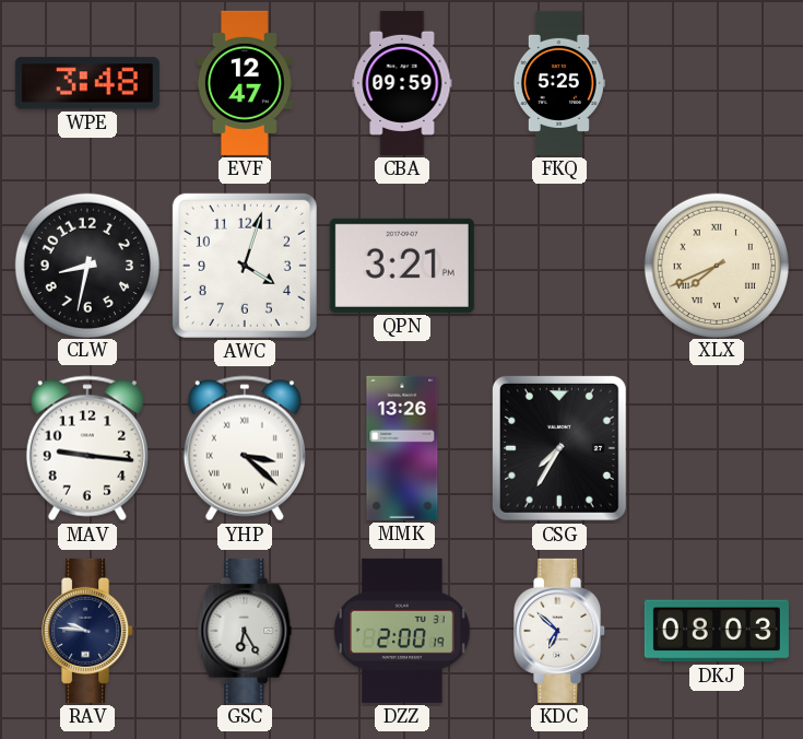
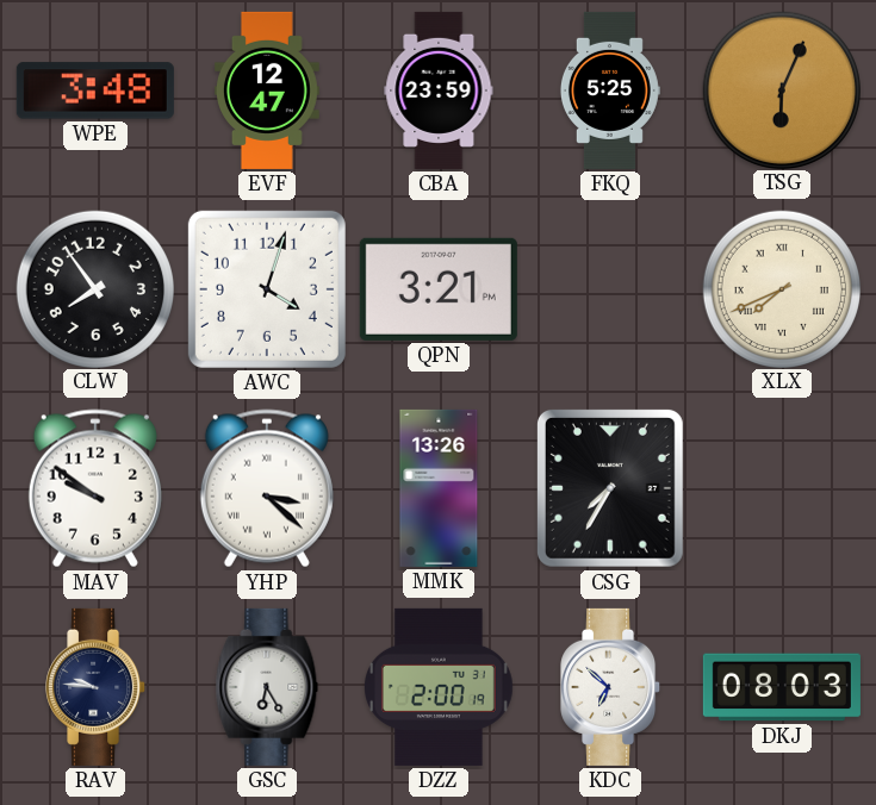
CBA: 09:59 -> 23:59 (439, 91)
TSG: none -> 6:04 (781, 89)
CLW: 8:32 -> 7:54 (94, 288)
MAV: 9:16 -> 9:51 (95, 488)
